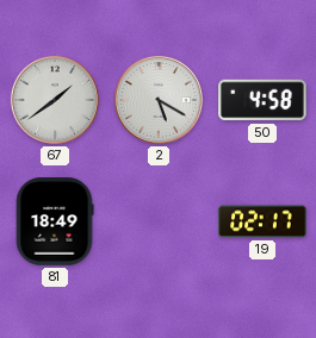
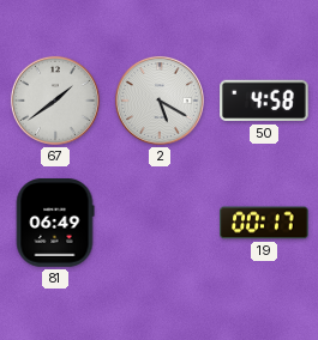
81: 18:49 -> 06:49 (55, 223)
19: 02:17 -> 00:17 (264, 223)
